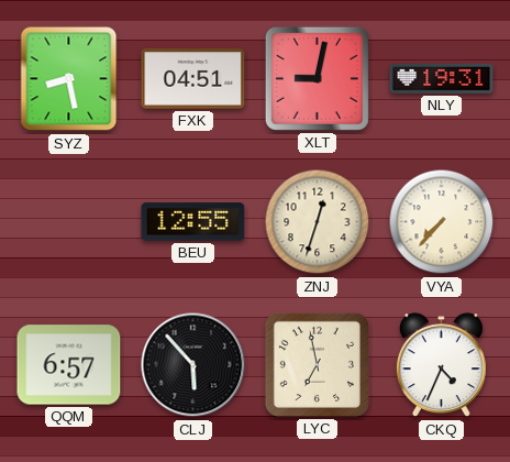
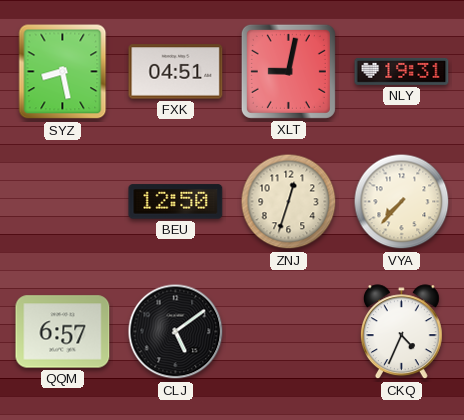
BEU: 12:55 -> 12:50 (176, 202)
CLJ: 5:53 -> 5:09 (176, 332)
LYC: 6:58 -> none (317, 364)
